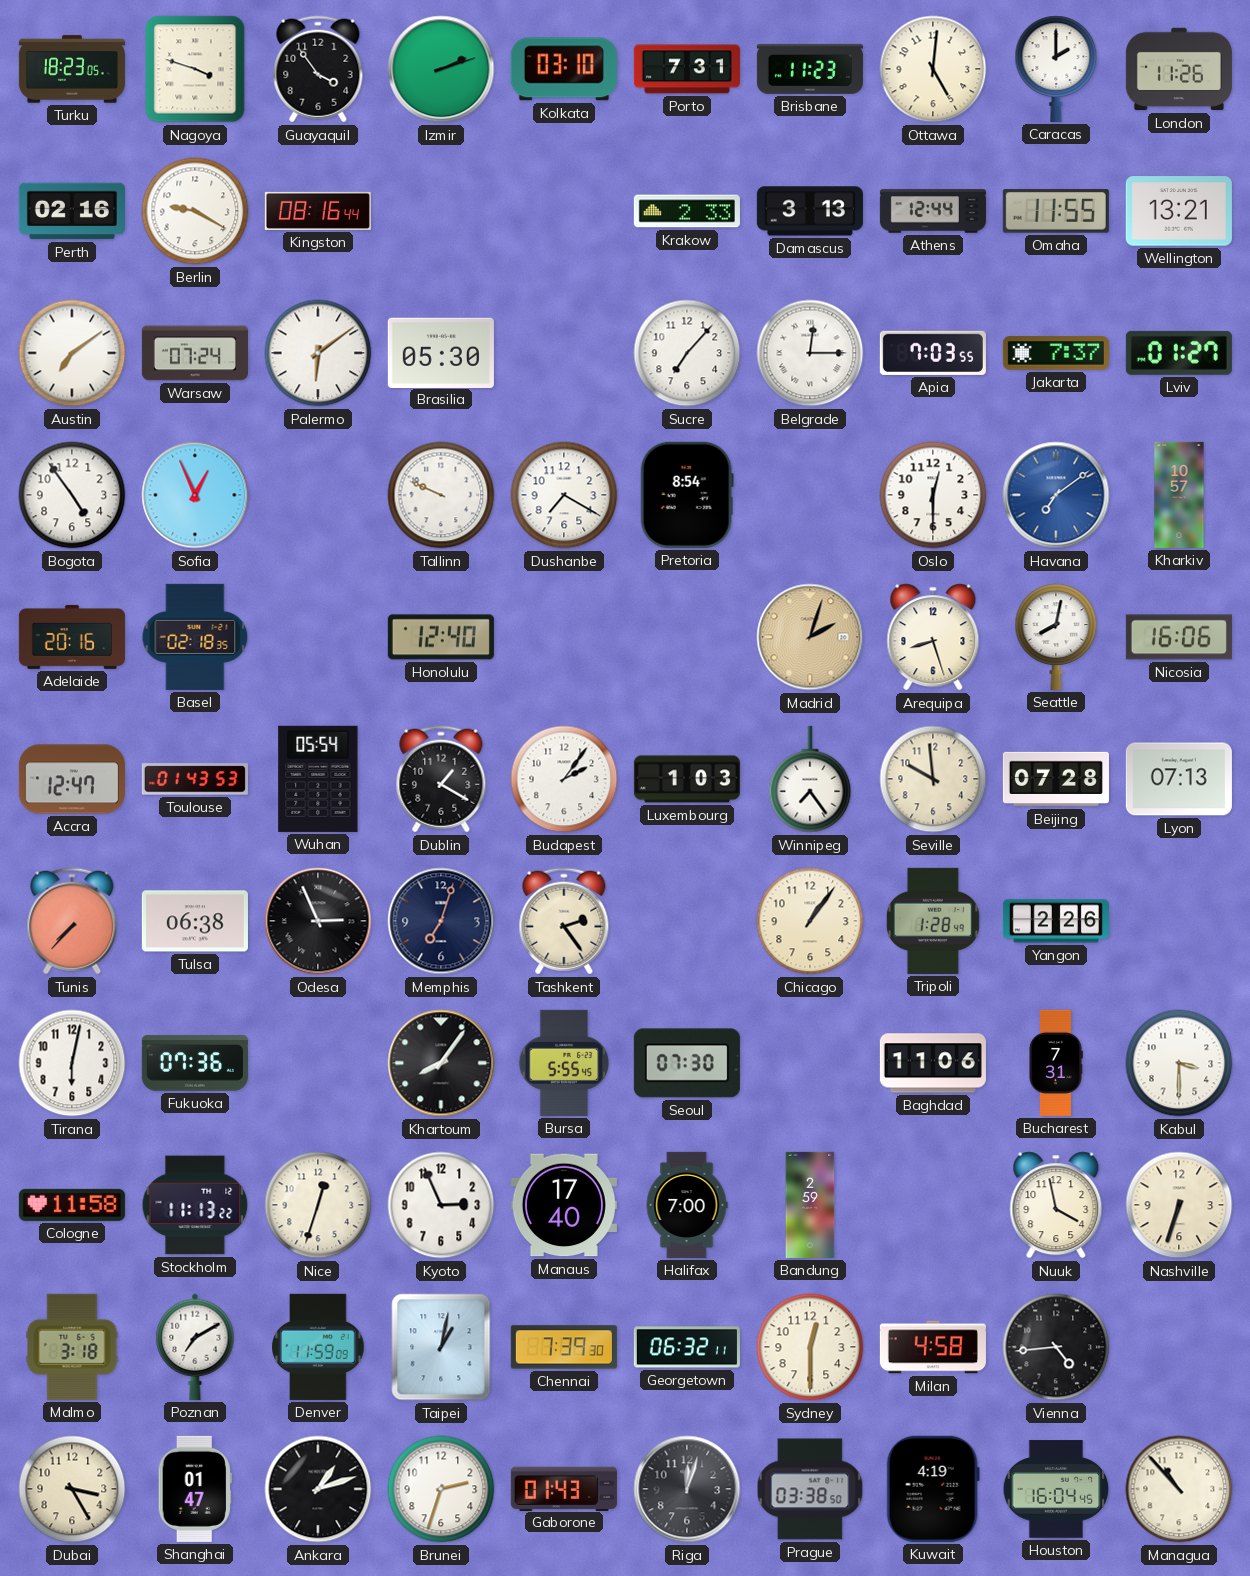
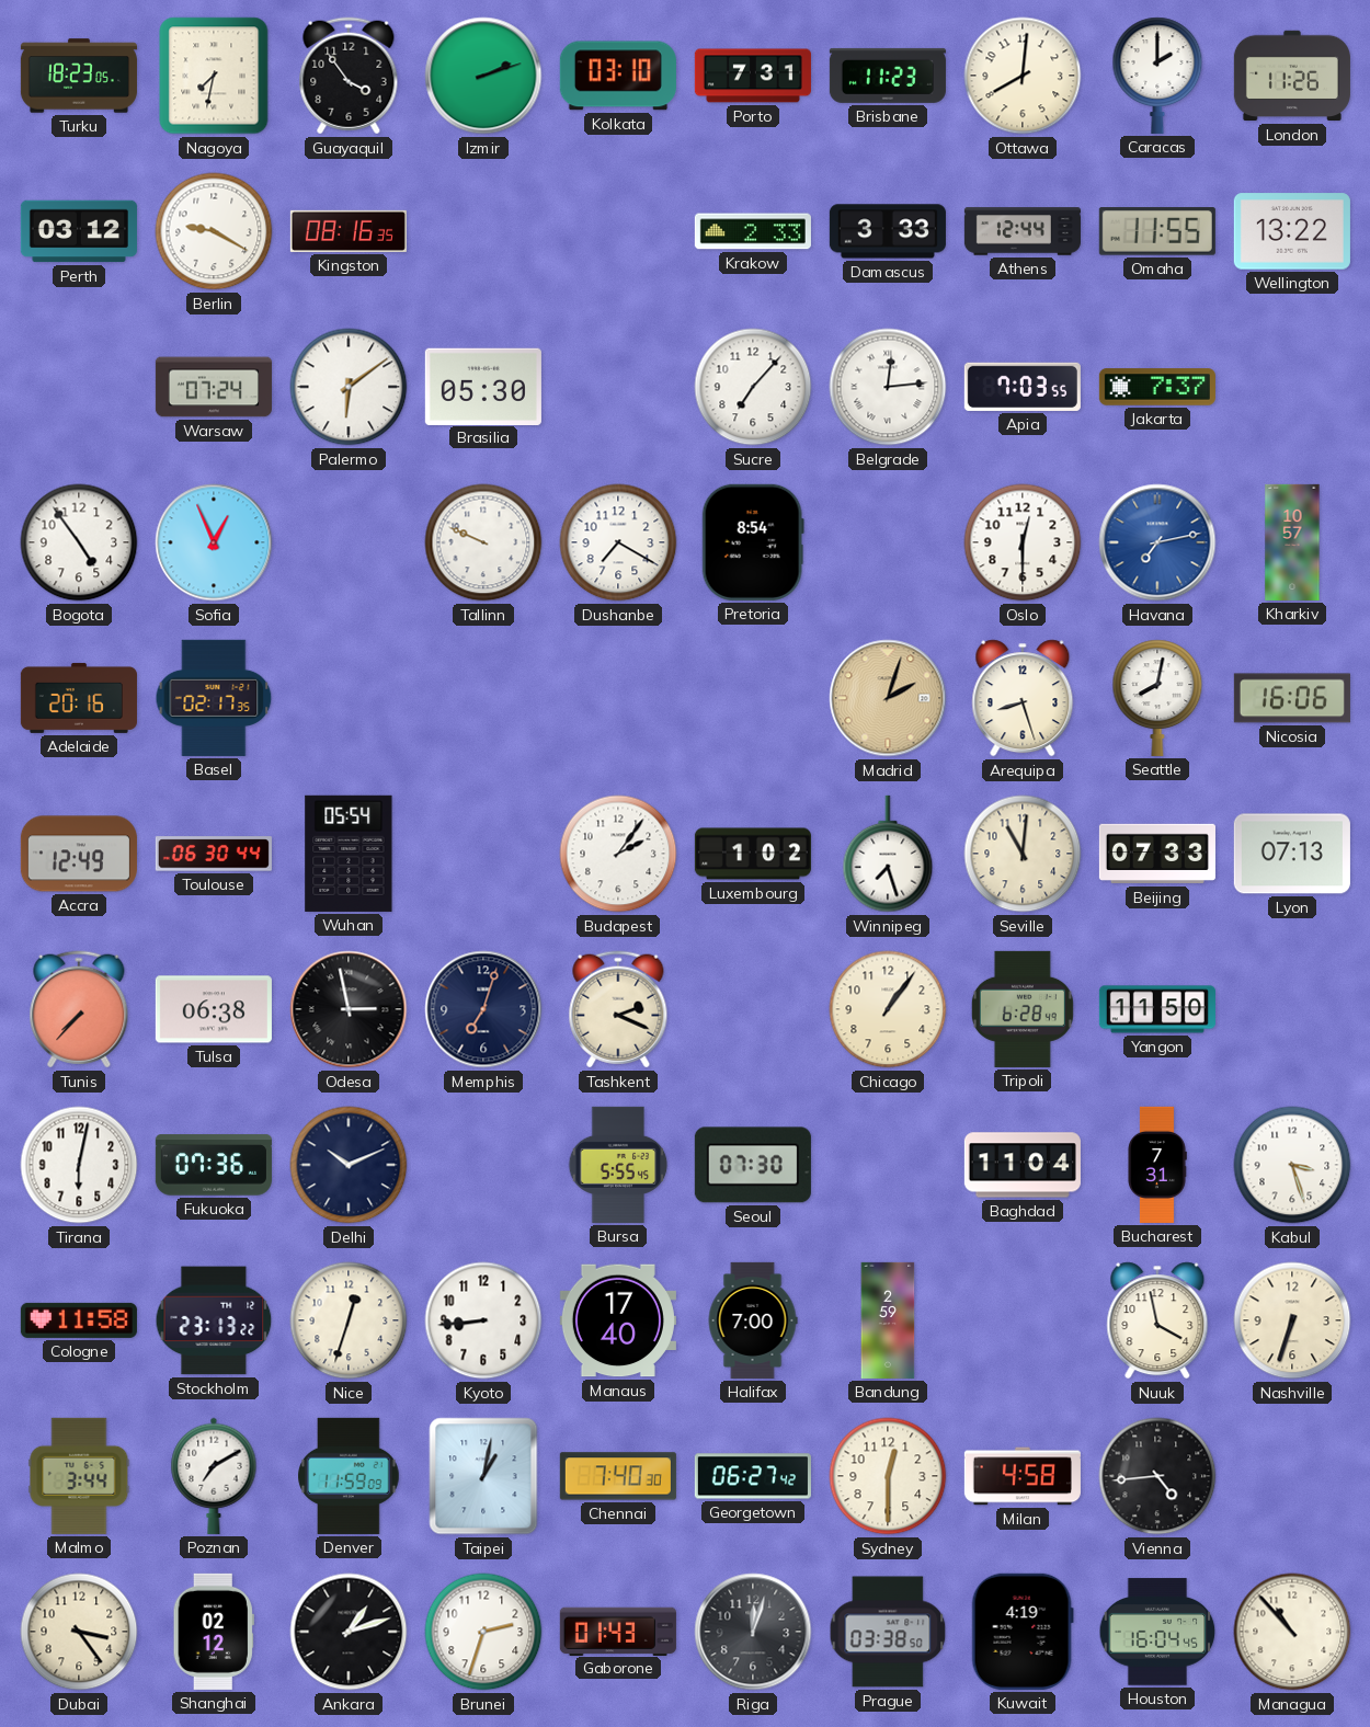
Nagoya: 3:48 -> 7:32 (214, 76)
Ottawa: 5:01 -> 8:01 (1023, 76)
Perth: 02:16 -> 03:12 (79, 231)
Kingston: 08:16:44 -> 08:16:35 (349, 231)
Damascus: 3:13 -> 3:33 (888, 231)
Wellington: 13:21 -> 13:22 (1292, 231)
Austin: 7:09 -> none (72, 353)
Belgrade: 12:15 -> 12:14 (888, 387)
Lviv: 01:27 -> none (1179, 353)
Havana: 7:09 -> 7:13 (1157, 542)
Basel: 02:18 -> 02:17 (214, 698)
Honolulu: 12:40 -> none (441, 637)
Accra: 12:47 -> 12:49 (79, 854)
Toulouse: 01:43 -> 06:30 (214, 854)
Dublin: 1:20 -> none (441, 779)
Luxembourg: 1:03 -> 1:02 (753, 854)
Winnipeg: 7:24 -> 7:27 (888, 854)
Seville: 9:59 -> 11:01 (1023, 854)
Beijing: 07:28 -> 07:33 (1157, 854)
Odesa: 2:56 -> 2:58 (349, 1009)
Tashkent: 2:24 -> 2:19 (618, 1009)
Tripoli: 1:28 -> 6:28 (1023, 1009)
Yangon: 2:26 -> 11:50 (1157, 1009)
Delhi: none -> 10:11 (349, 1165)
Khartoum: 8:06 -> none (441, 1063)
Baghdad: 11:06 -> 11:04 (1023, 1165)
Kabul: 3:30 -> 3:27 (1292, 1165)
Stockholm: 11:13 -> 23:13 (214, 1320)
Kyoto: 2:56 -> 8:44 (483, 1320)
Malmo: 3:18 -> 3:44 (79, 1476)
Chennai: 7:39 -> 7:40 (618, 1476)
Georgetown: 06:32 -> 06:27 (753, 1476)
Dubai: 3:25 -> 3:24 (79, 1632)
Shanghai: 01:47 -> 02:12 (214, 1632)
